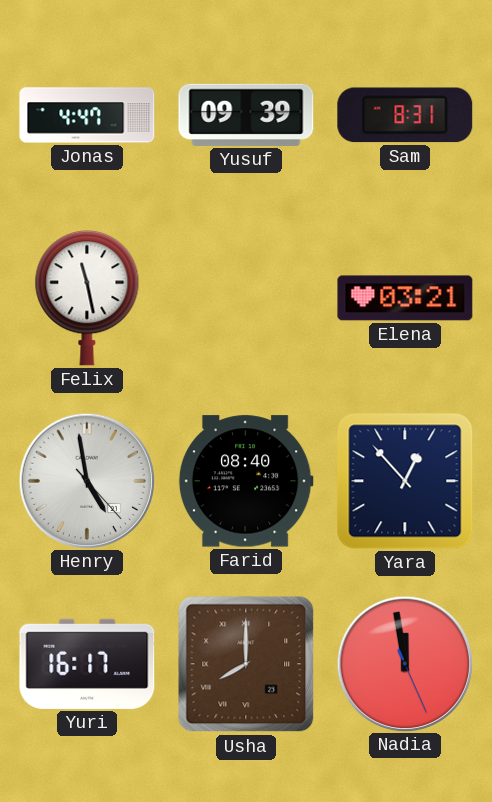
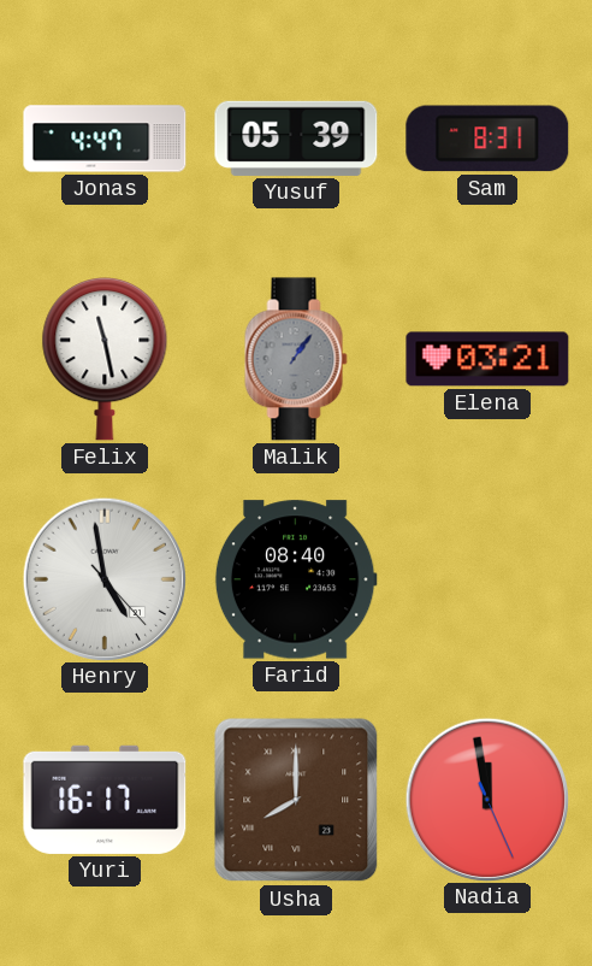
Yusuf: 09:39 -> 05:39 (296, 139)
Malik: none -> 1:06 (296, 359)
Yara: 12:53 -> none (405, 481)
